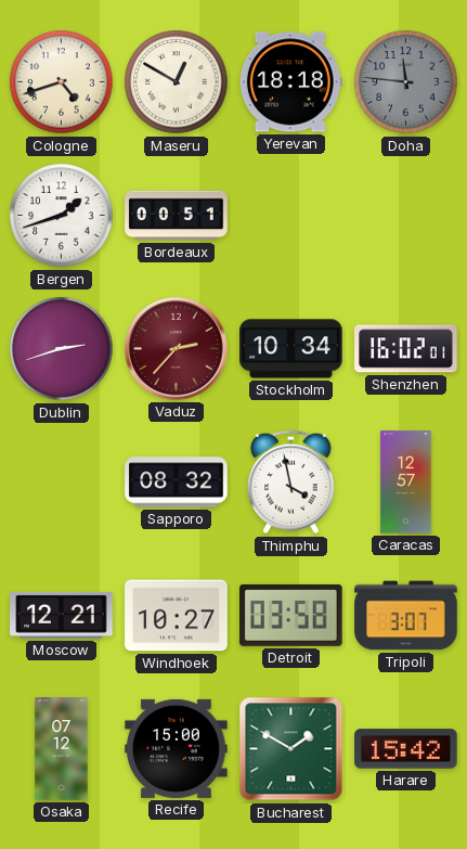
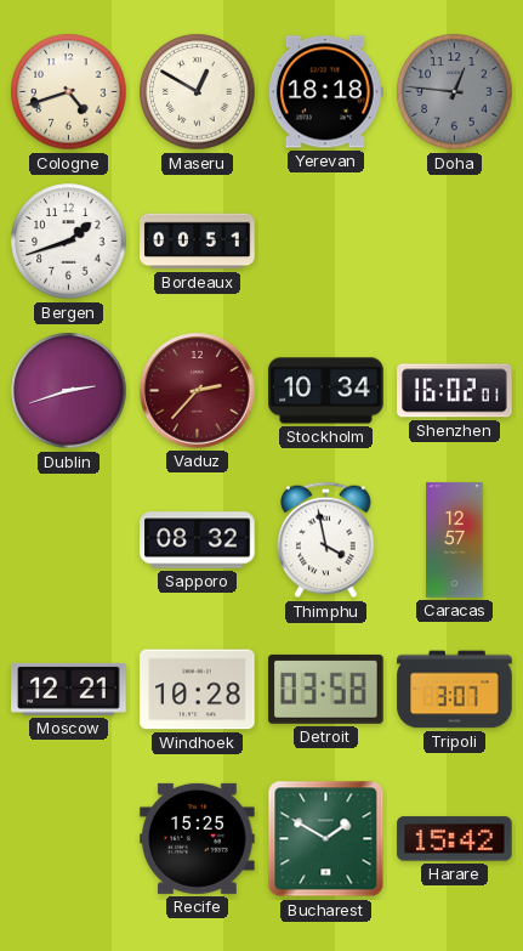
Doha: 11:46 -> 12:46 (455, 92)
Windhoek: 10:27 -> 10:28 (198, 690)
Osaka: 07:12 -> none (62, 749)
Recife: 15:00 -> 15:25 (198, 838)
